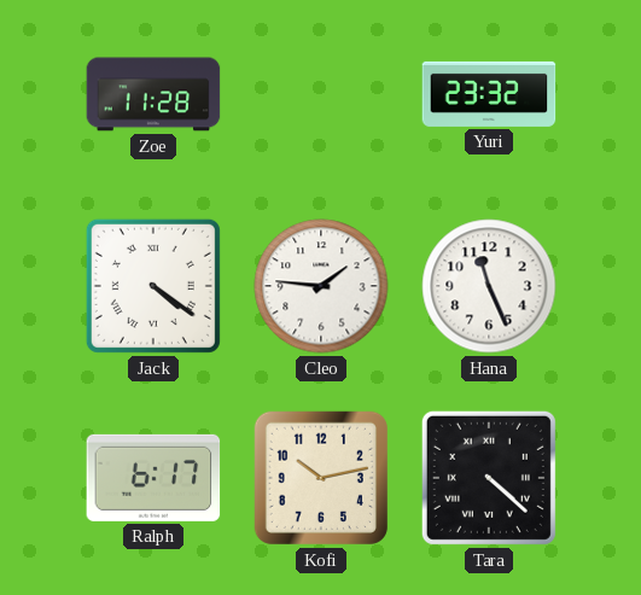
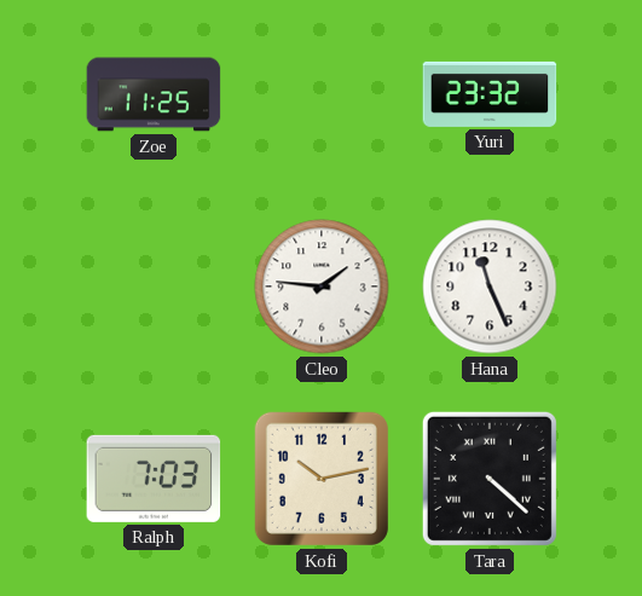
Zoe: 11:28 -> 11:25 (154, 94)
Jack: 4:21 -> none (153, 286)
Ralph: 6:17 -> 7:03 (154, 479)
